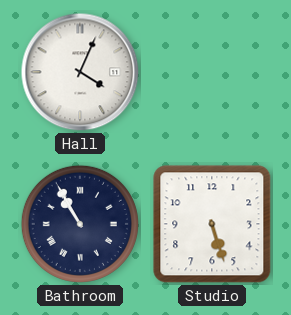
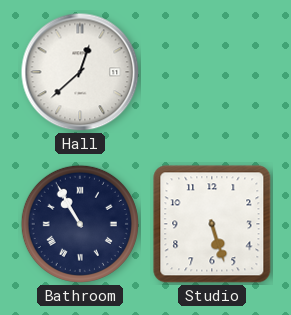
Hall: 4:04 -> 12:38 (80, 72)
